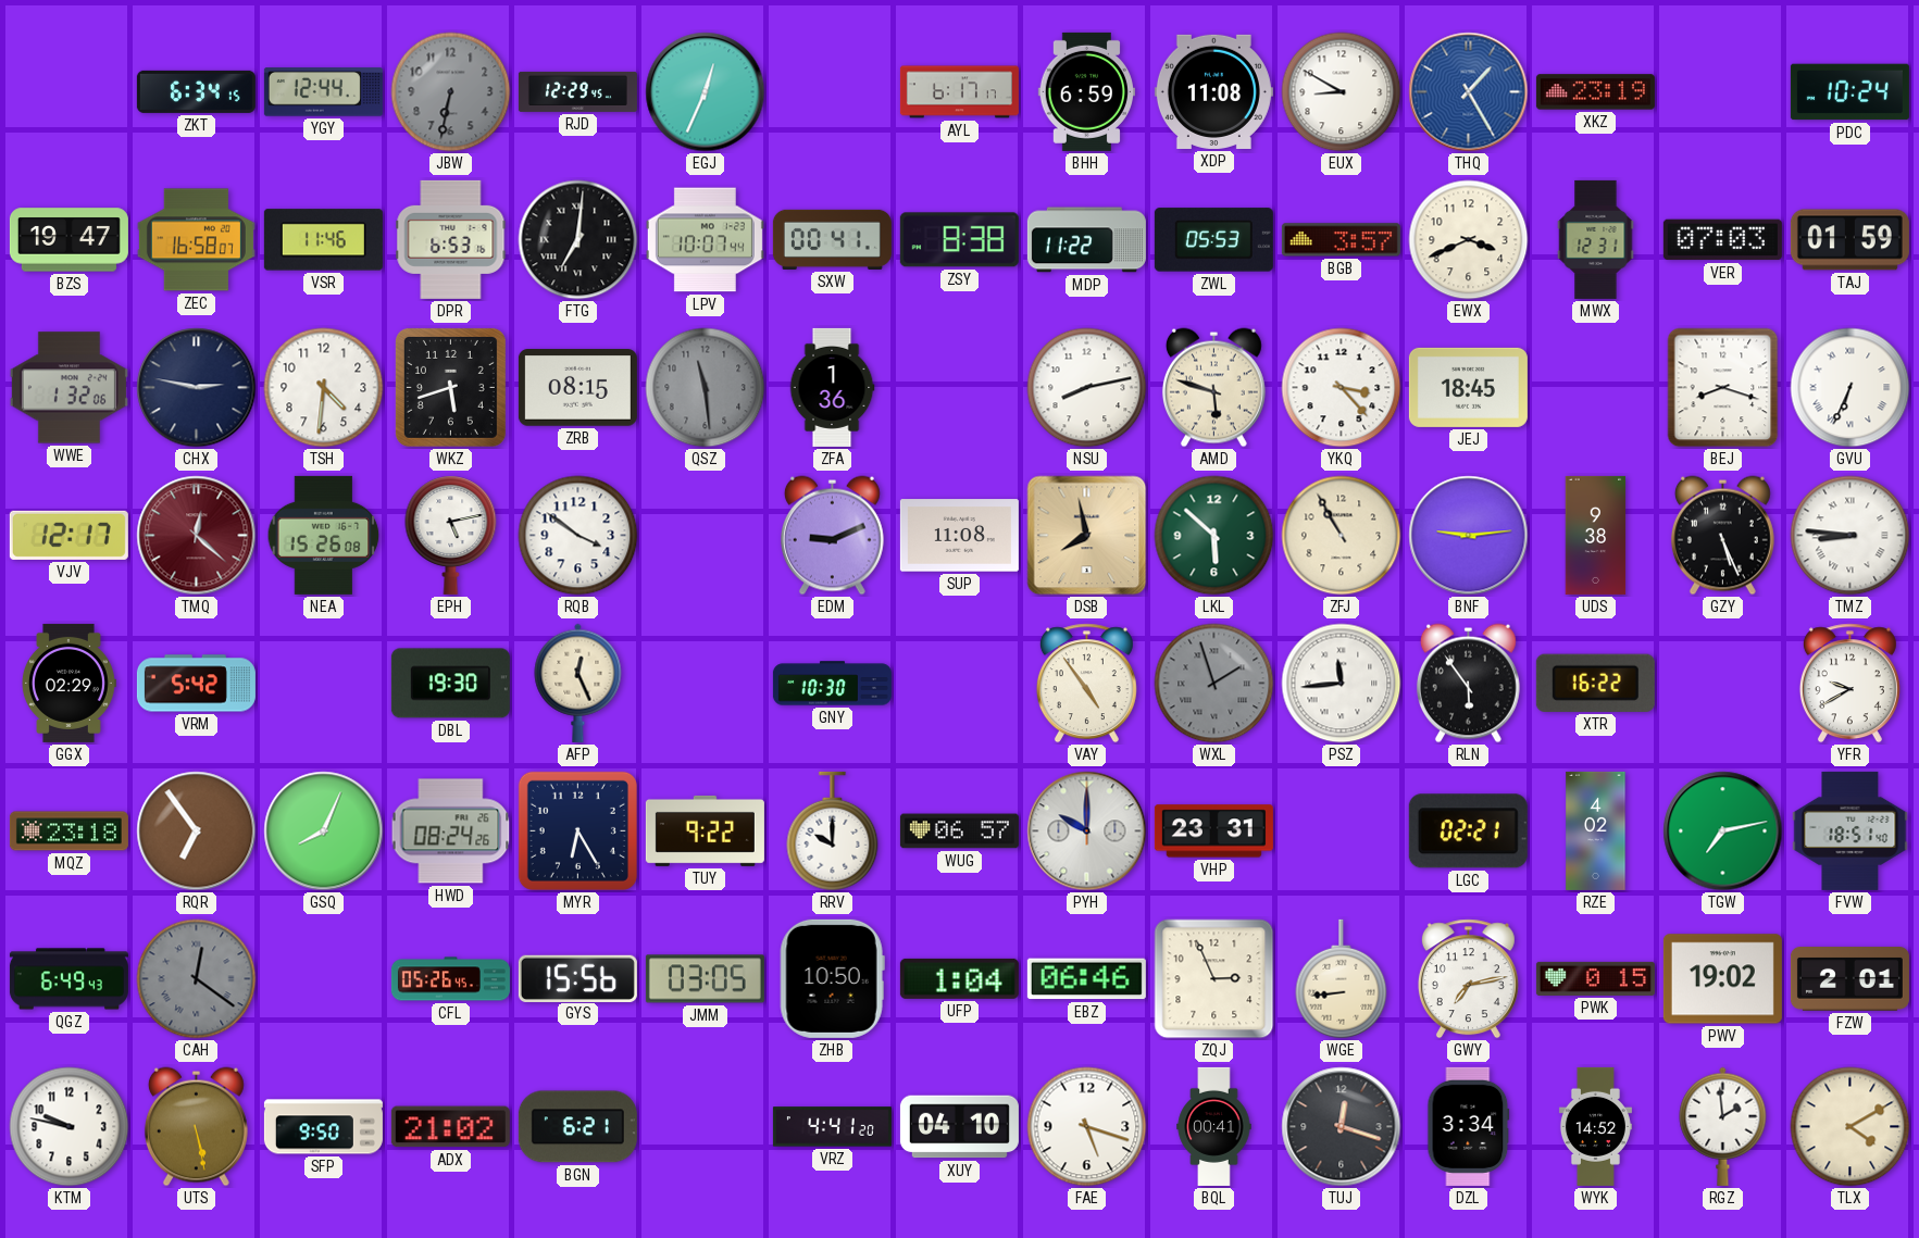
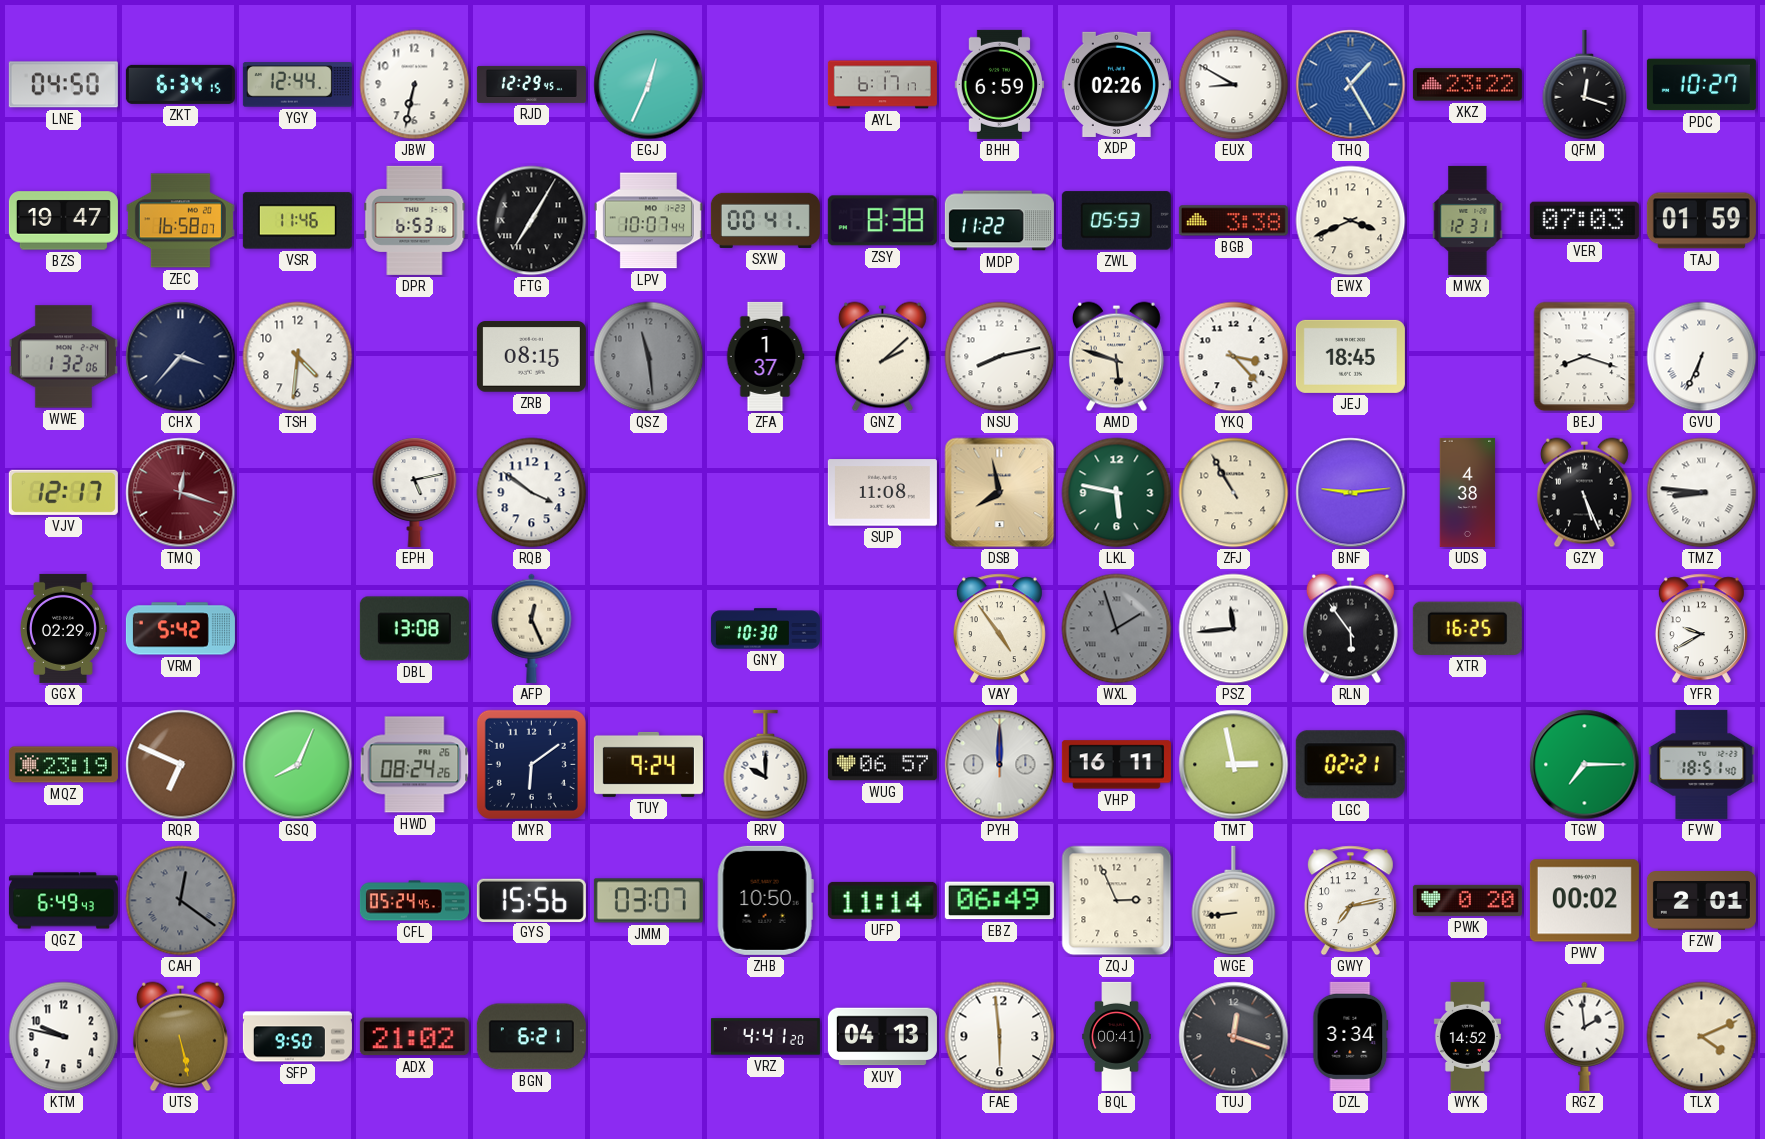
LNE: none -> 04:50 (63, 85)
JBW dial: grey -> white (415, 85)
XDP: 11:08 -> 02:26 (1116, 84)
XKZ: 23:19 -> 23:22 (1467, 85)
QFM: none -> 12:18 (1585, 85)
PDC: 10:24 -> 10:27 (1701, 85)
FTG: 7:01 -> 7:05 (532, 221)
BGB: 3:57 -> 3:38 (1233, 221)
CHX: 2:47 -> 3:37 (181, 357)
WKZ: 5:42 -> none (450, 387)
ZFA: 1:36 -> 1:37 (765, 356)
GNZ: none -> 2:08 (882, 357)
TMQ: 12:22 -> 12:18 (181, 493)
NEA: 15:26 -> none (324, 535)
EDM: 9:11 -> none (832, 536)
LKL: 5:52 -> 5:47 (1117, 493)
UDS: 9:38 -> 4:38 (1468, 492)
DBL: 19:30 -> 13:08 (414, 629)
XTR: 16:22 -> 16:25 (1467, 628)
MQZ: 23:18 -> 23:19 (63, 765)
RQR: 6:54 -> 6:49 (181, 765)
MYR: 6:25 -> 6:09 (531, 764)
TUY: 9:22 -> 9:24 (648, 764)
PYH: 10:00 -> 12:00 (1000, 765)
VHP: 23:31 -> 16:11 (1116, 765)
TMT: none -> 2:58 (1234, 765)
RZE: 4:02 -> none (1596, 830)
TGW: 7:13 -> 7:15 (1585, 765)
CFL: 05:26 -> 05:24 (414, 901)
JMM: 03:05 -> 03:07 (648, 901)
UFP: 1:04 -> 11:14 (882, 900)
EBZ: 06:46 -> 06:49 (999, 901)
PWK: 0:15 -> 0:20 (1467, 900)
PWV: 19:02 -> 00:02 (1584, 901)
XUY: 04:10 -> 04:13 (882, 1037)
FAE: 5:18 -> 5:59 (1000, 1037)
TLX: 4:10 -> 4:11 (1702, 1037)
